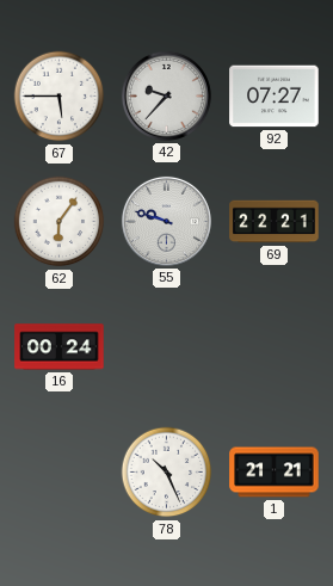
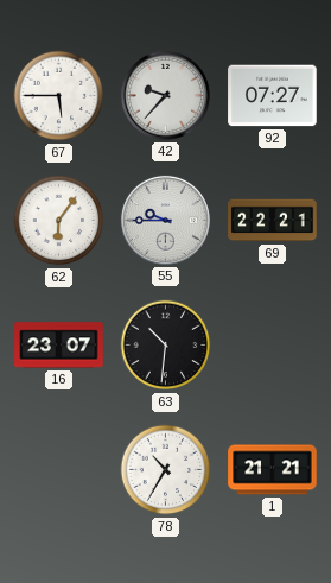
55: 9:48 -> 9:45 (165, 220)
16: 00:24 -> 23:07 (59, 346)
63: none -> 10:31 (166, 346)
78: 10:26 -> 10:35 (166, 470)
